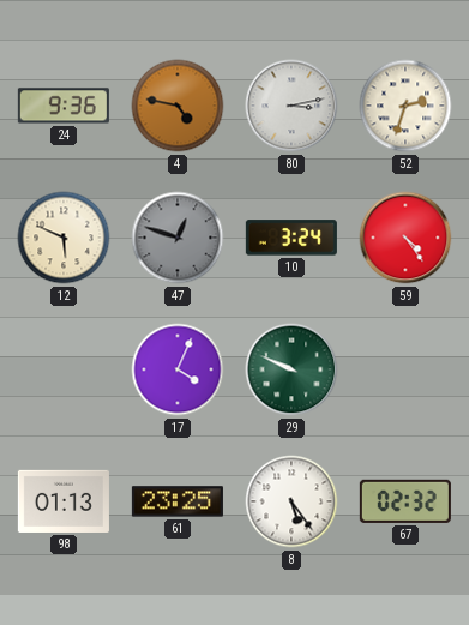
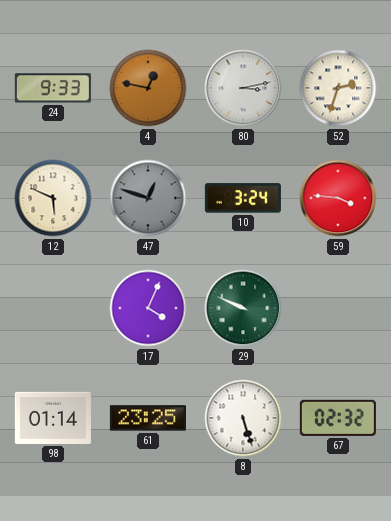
24: 9:36 -> 9:33 (53, 88)
4: 4:47 -> 12:47 (148, 88)
59: 4:24 -> 3:46 (338, 198)
98: 01:13 -> 01:14 (53, 418)
8: 5:24 -> 5:27 (243, 418)
